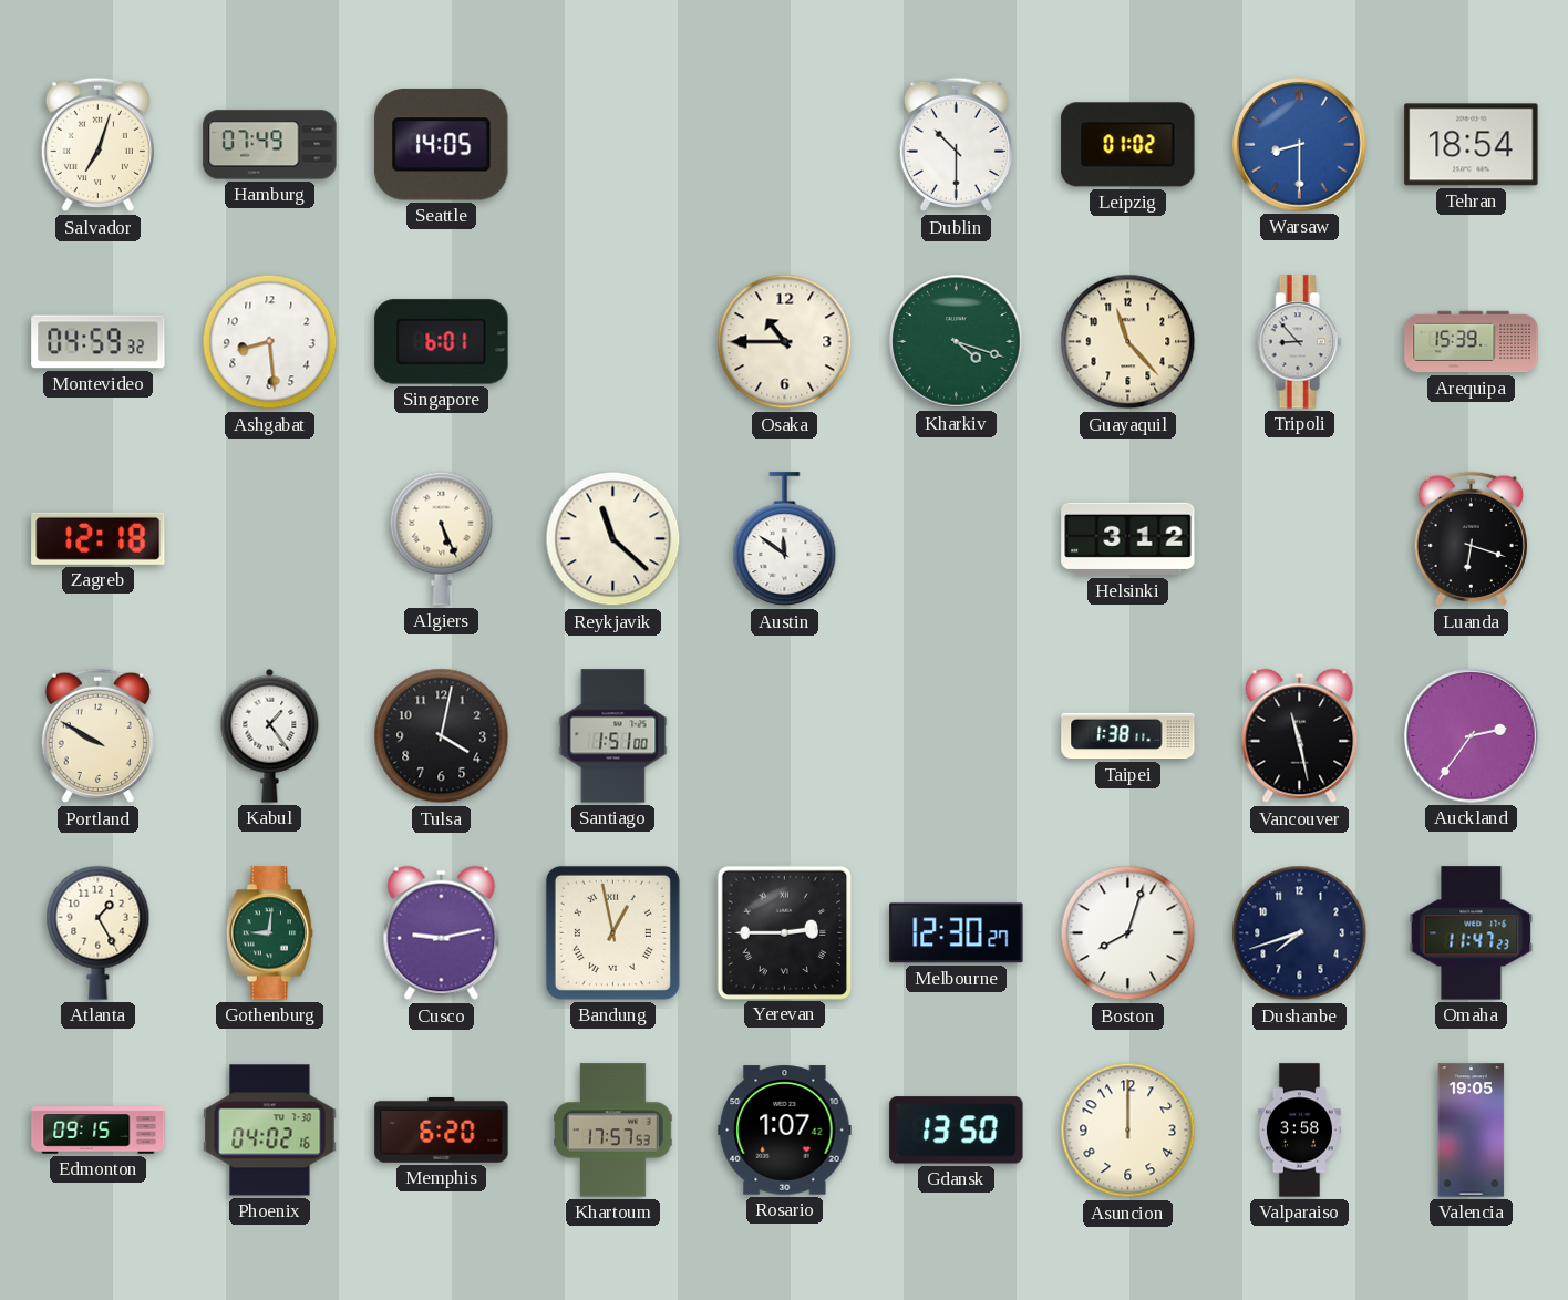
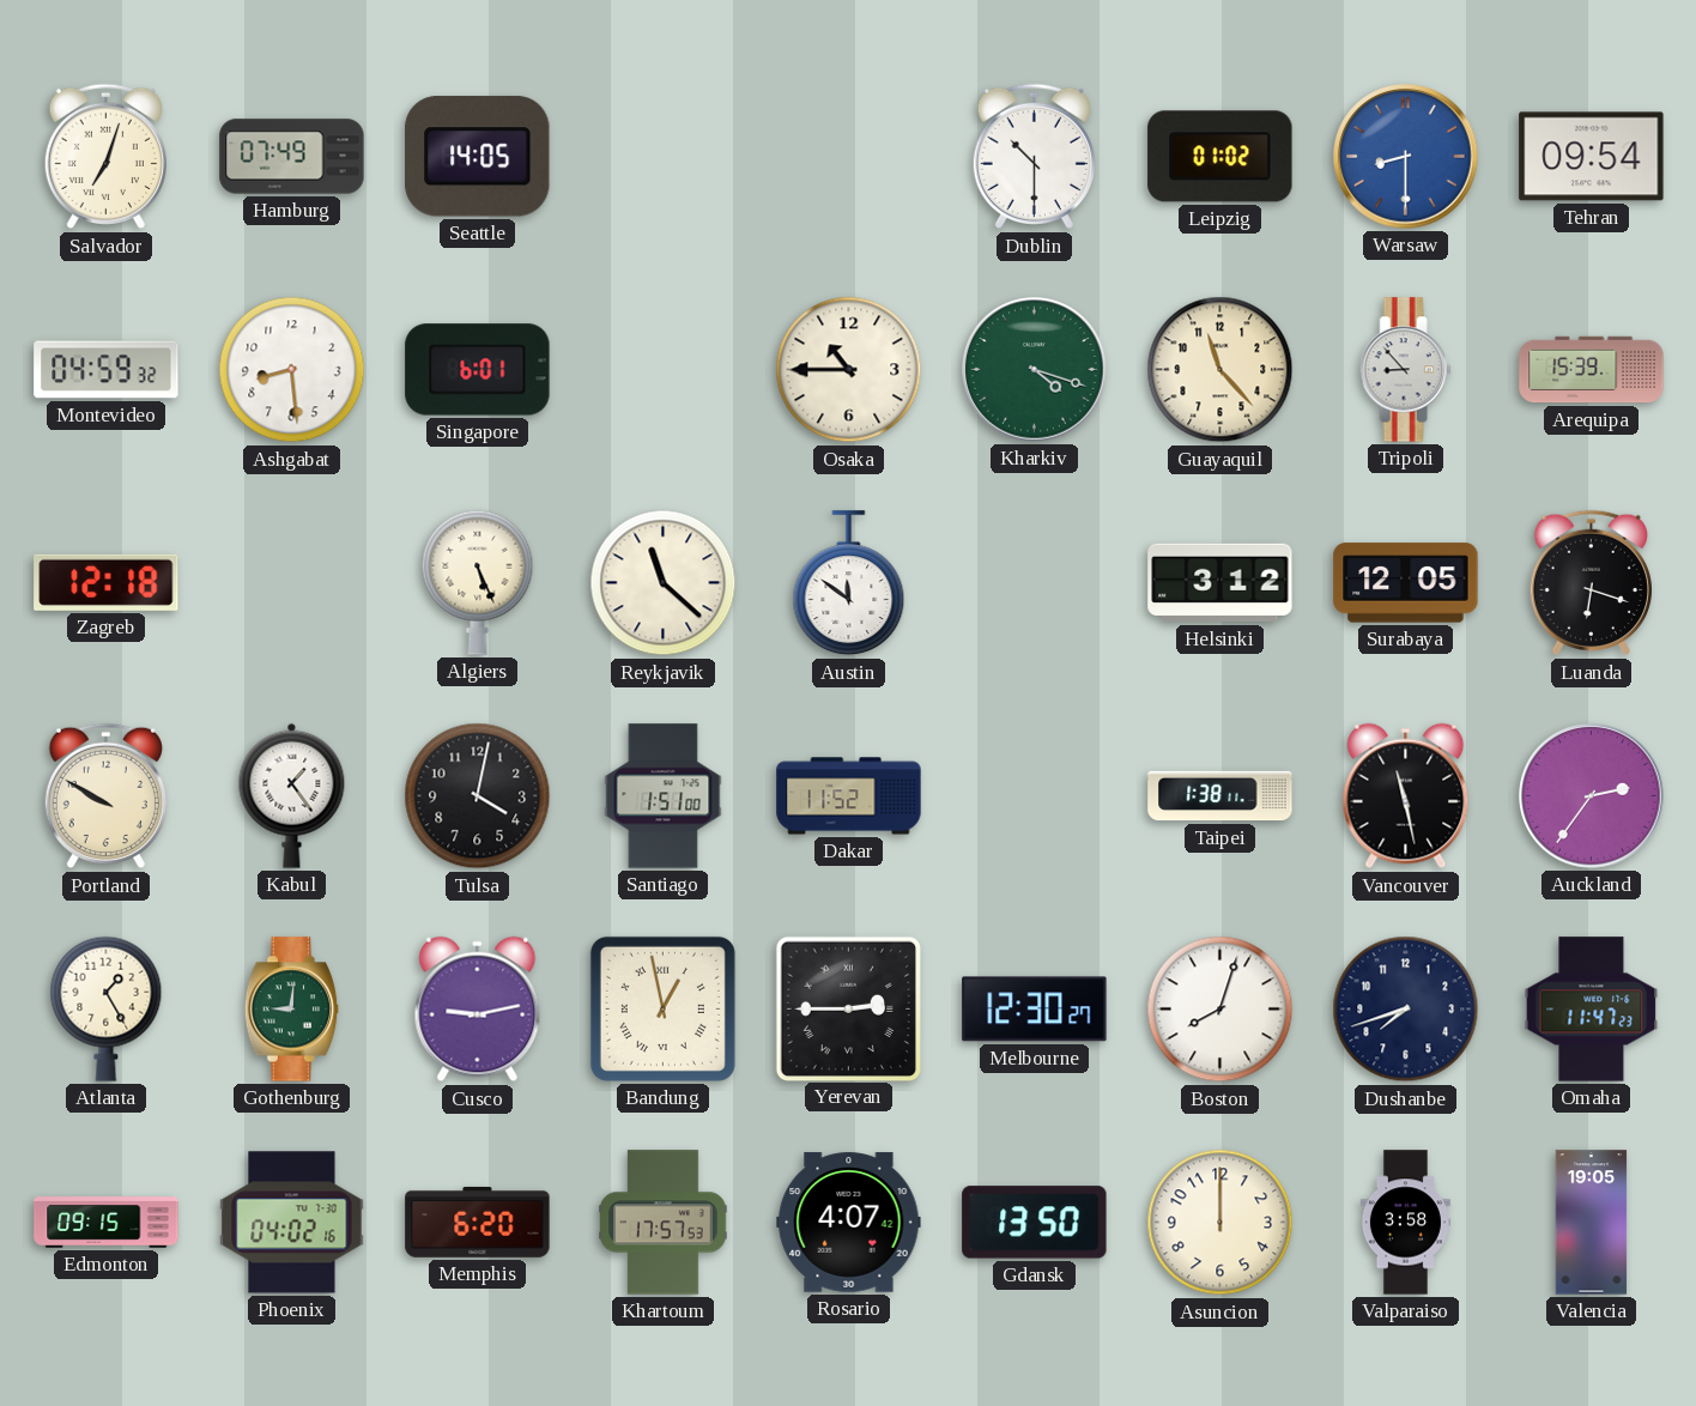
Tehran: 18:54 -> 09:54 (1592, 157)
Surabaya: none -> 12:05 (1406, 583)
Dakar: none -> 11:52 (849, 796)
Rosario: 1:07 -> 4:07 (849, 1223)
